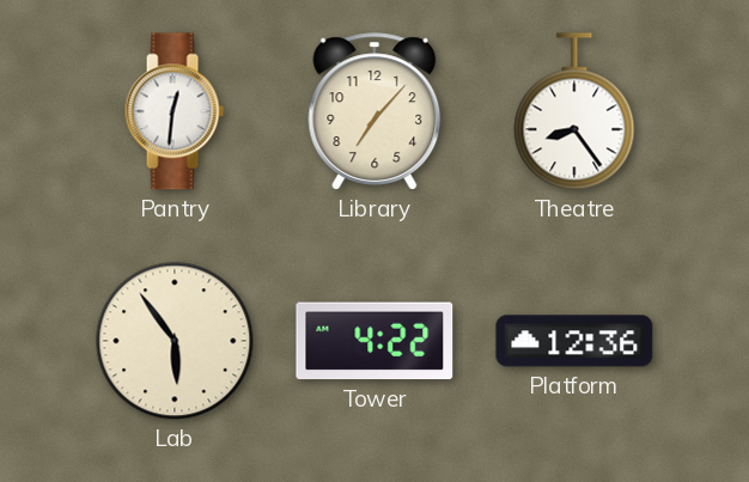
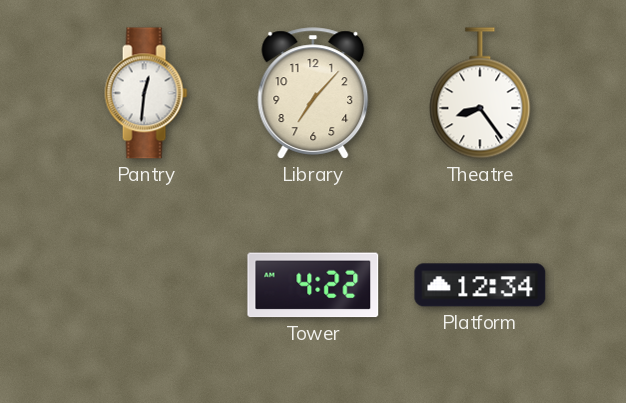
Lab: 5:54 -> none (175, 341)
Platform: 12:36 -> 12:34 (480, 285)
